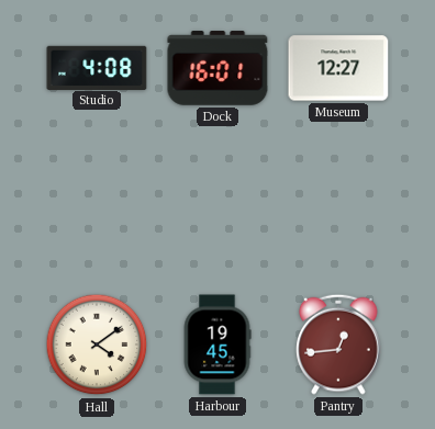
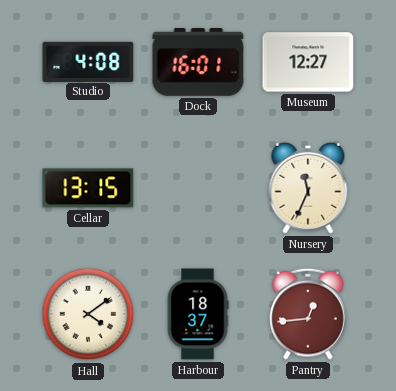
Cellar: none -> 13:15 (88, 188)
Nursery: none -> 11:34 (308, 188)
Harbour: 19:45 -> 18:37 (198, 314)
